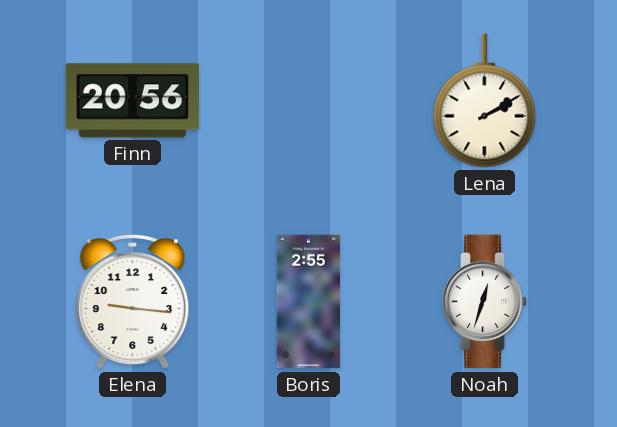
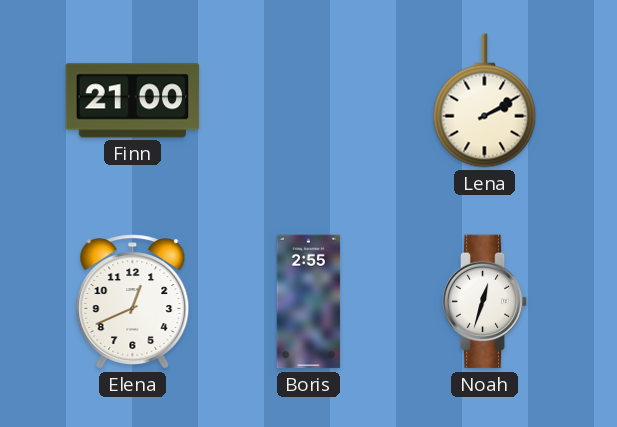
Finn: 20:56 -> 21:00 (133, 101)
Elena: 9:16 -> 12:41 (133, 302)
